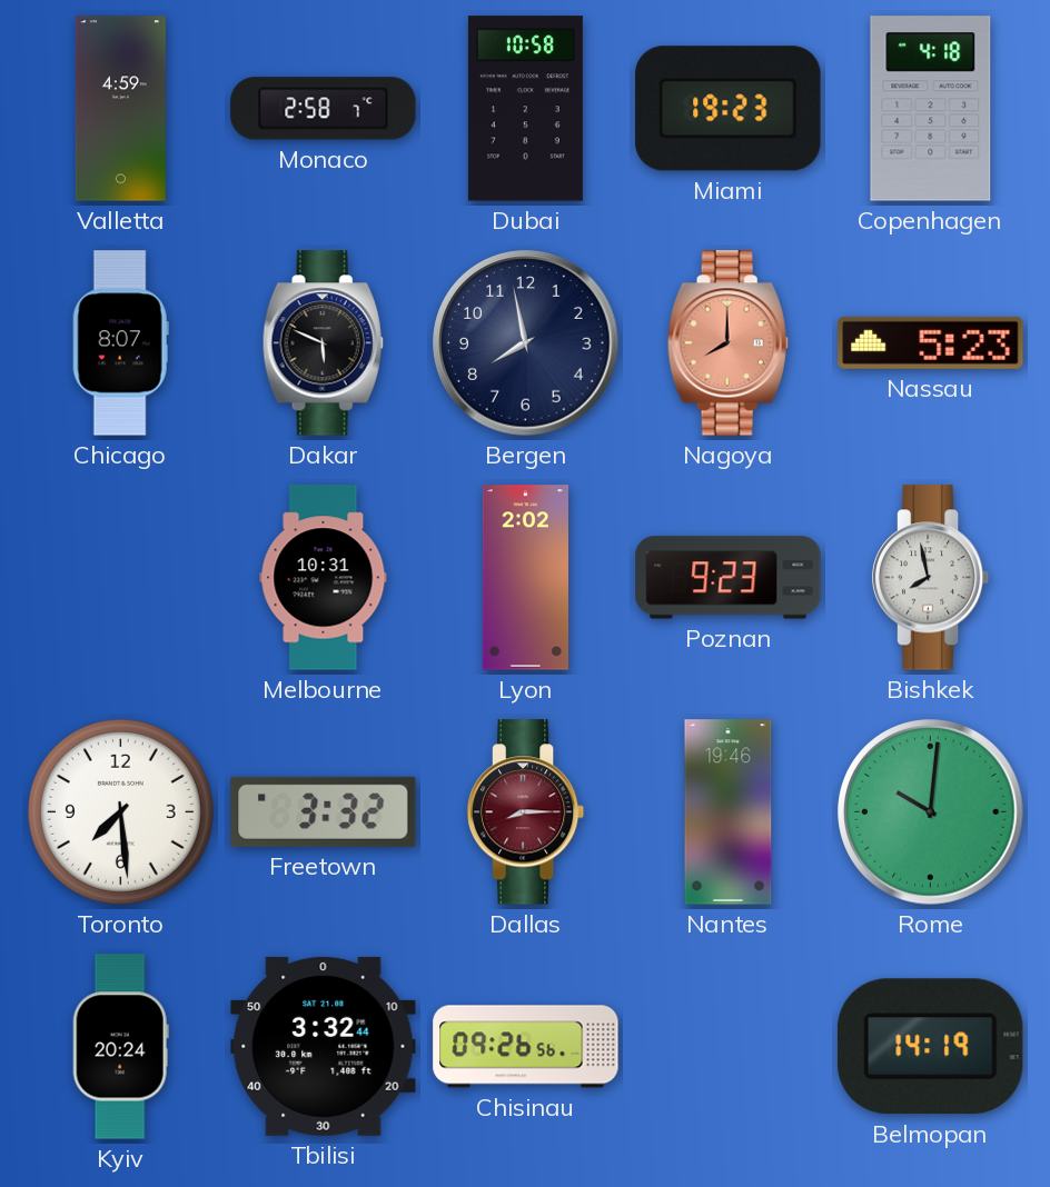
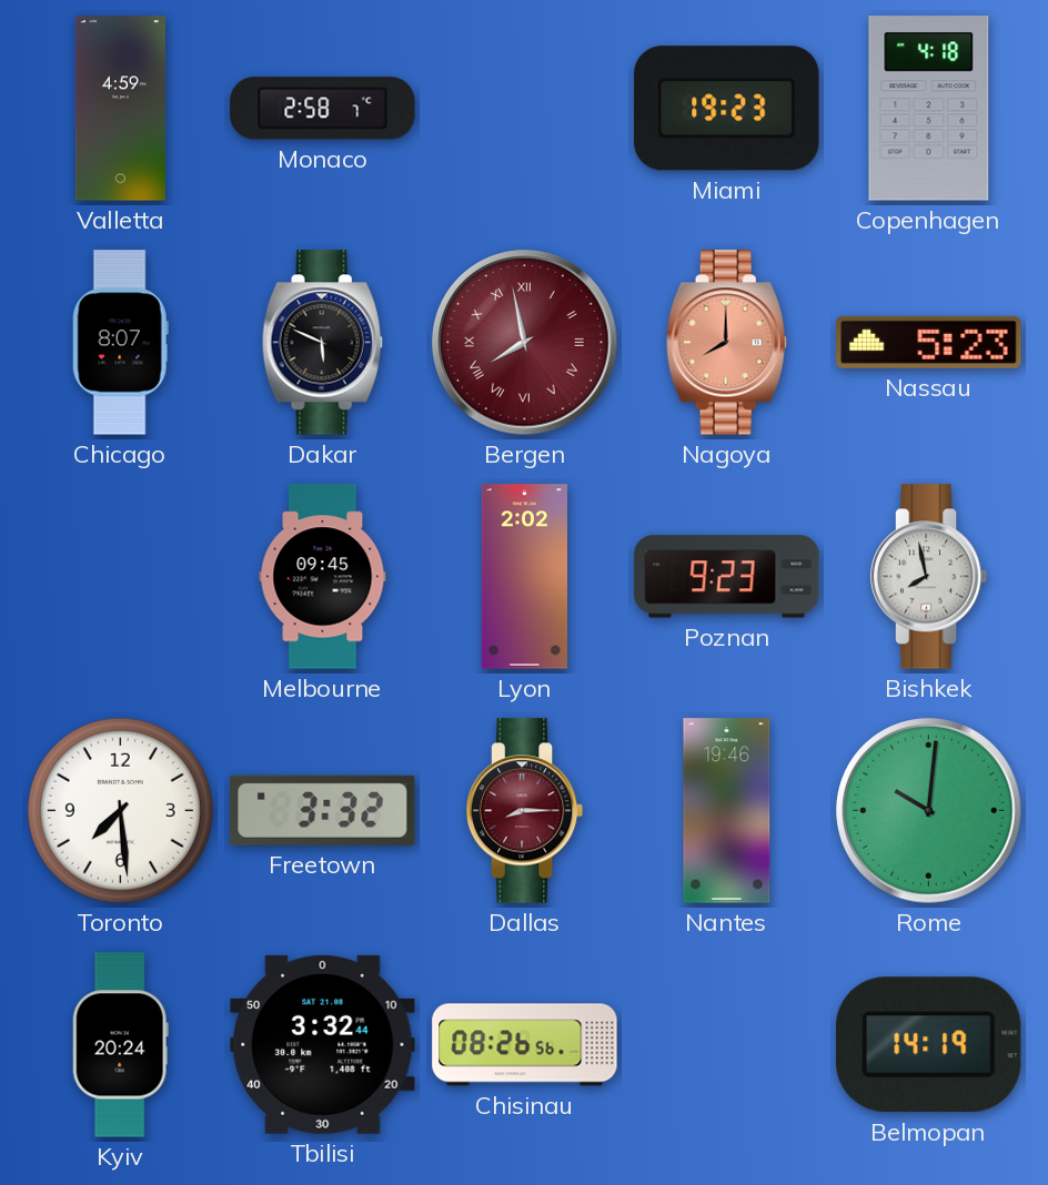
Dubai: 10:58 -> none (525, 109)
Bergen dial: navy -> burgundy (525, 343)
Bergen numerals: Arabic -> Roman (525, 343)
Melbourne: 10:31 -> 09:45 (323, 577)
Chisinau: 09:26 -> 08:26 (525, 1045)
